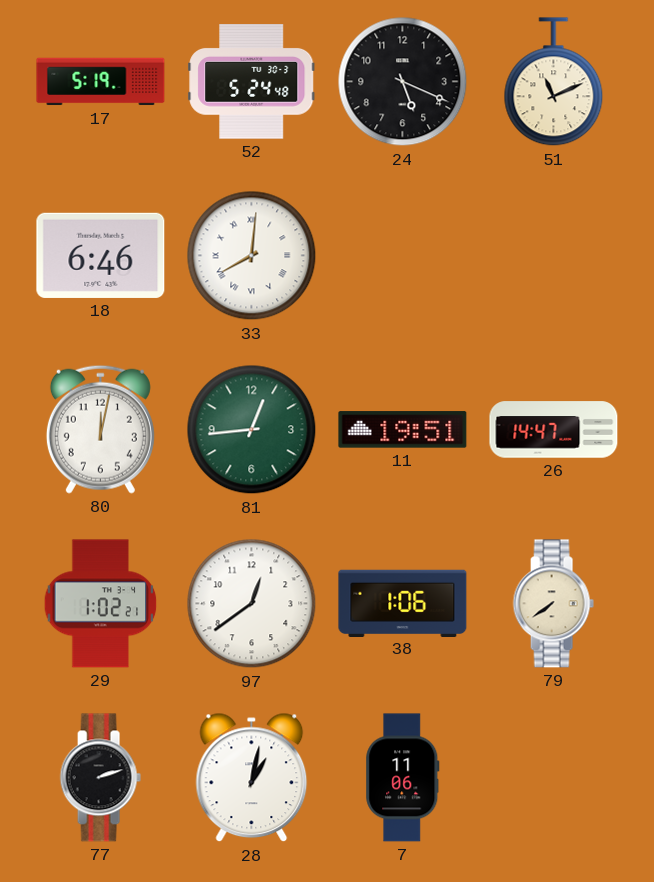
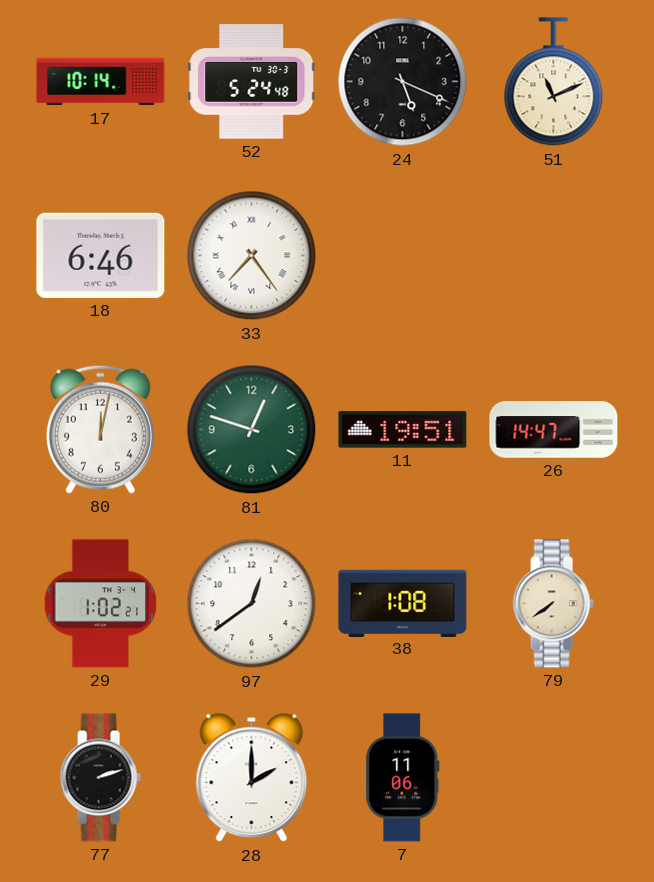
17: 5:19 -> 10:14 (101, 82)
33: 8:01 -> 7:24 (252, 256)
81: 12:44 -> 12:48 (252, 430)
38: 1:06 -> 1:08 (403, 603)
28: 1:02 -> 2:00 (252, 778)
